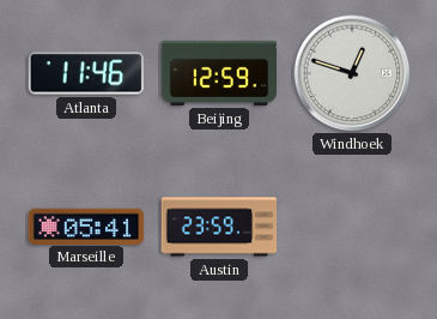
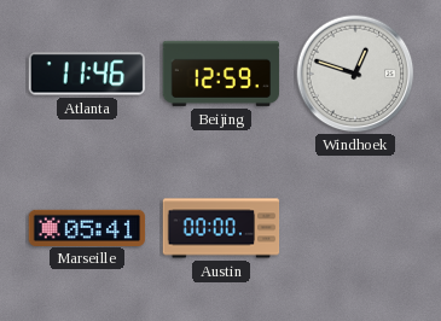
Austin: 23:59 -> 00:00 (221, 228)
